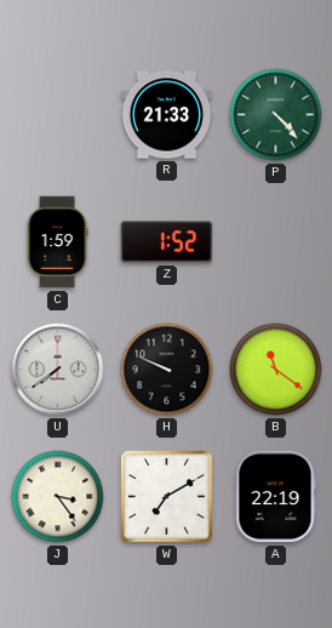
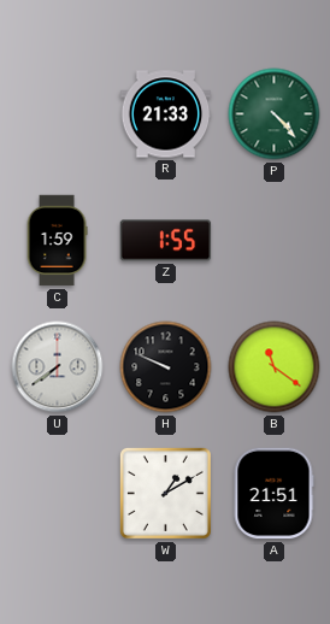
Z: 1:52 -> 1:55 (166, 241)
J: 3:24 -> none (58, 497)
W: 7:10 -> 1:10 (165, 493)
A: 22:19 -> 21:51 (273, 494)
